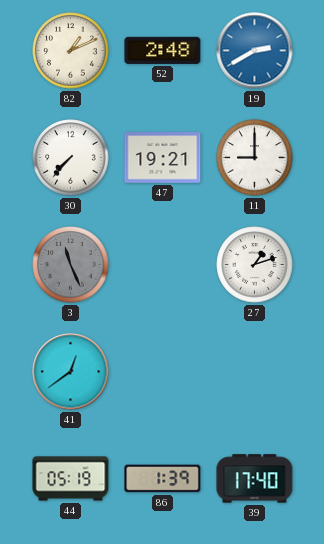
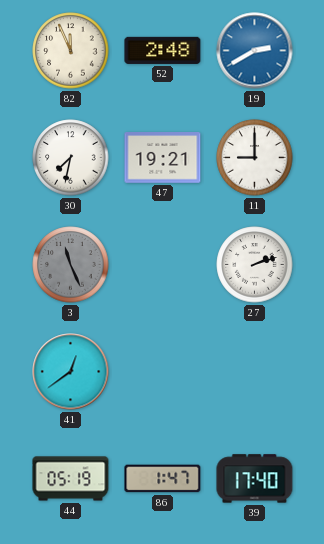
82: 1:11 -> 11:56 (71, 51)
30: 7:37 -> 7:32 (71, 158)
27: 1:12 -> 2:12 (255, 265)
86: 1:39 -> 1:47 (163, 479)
